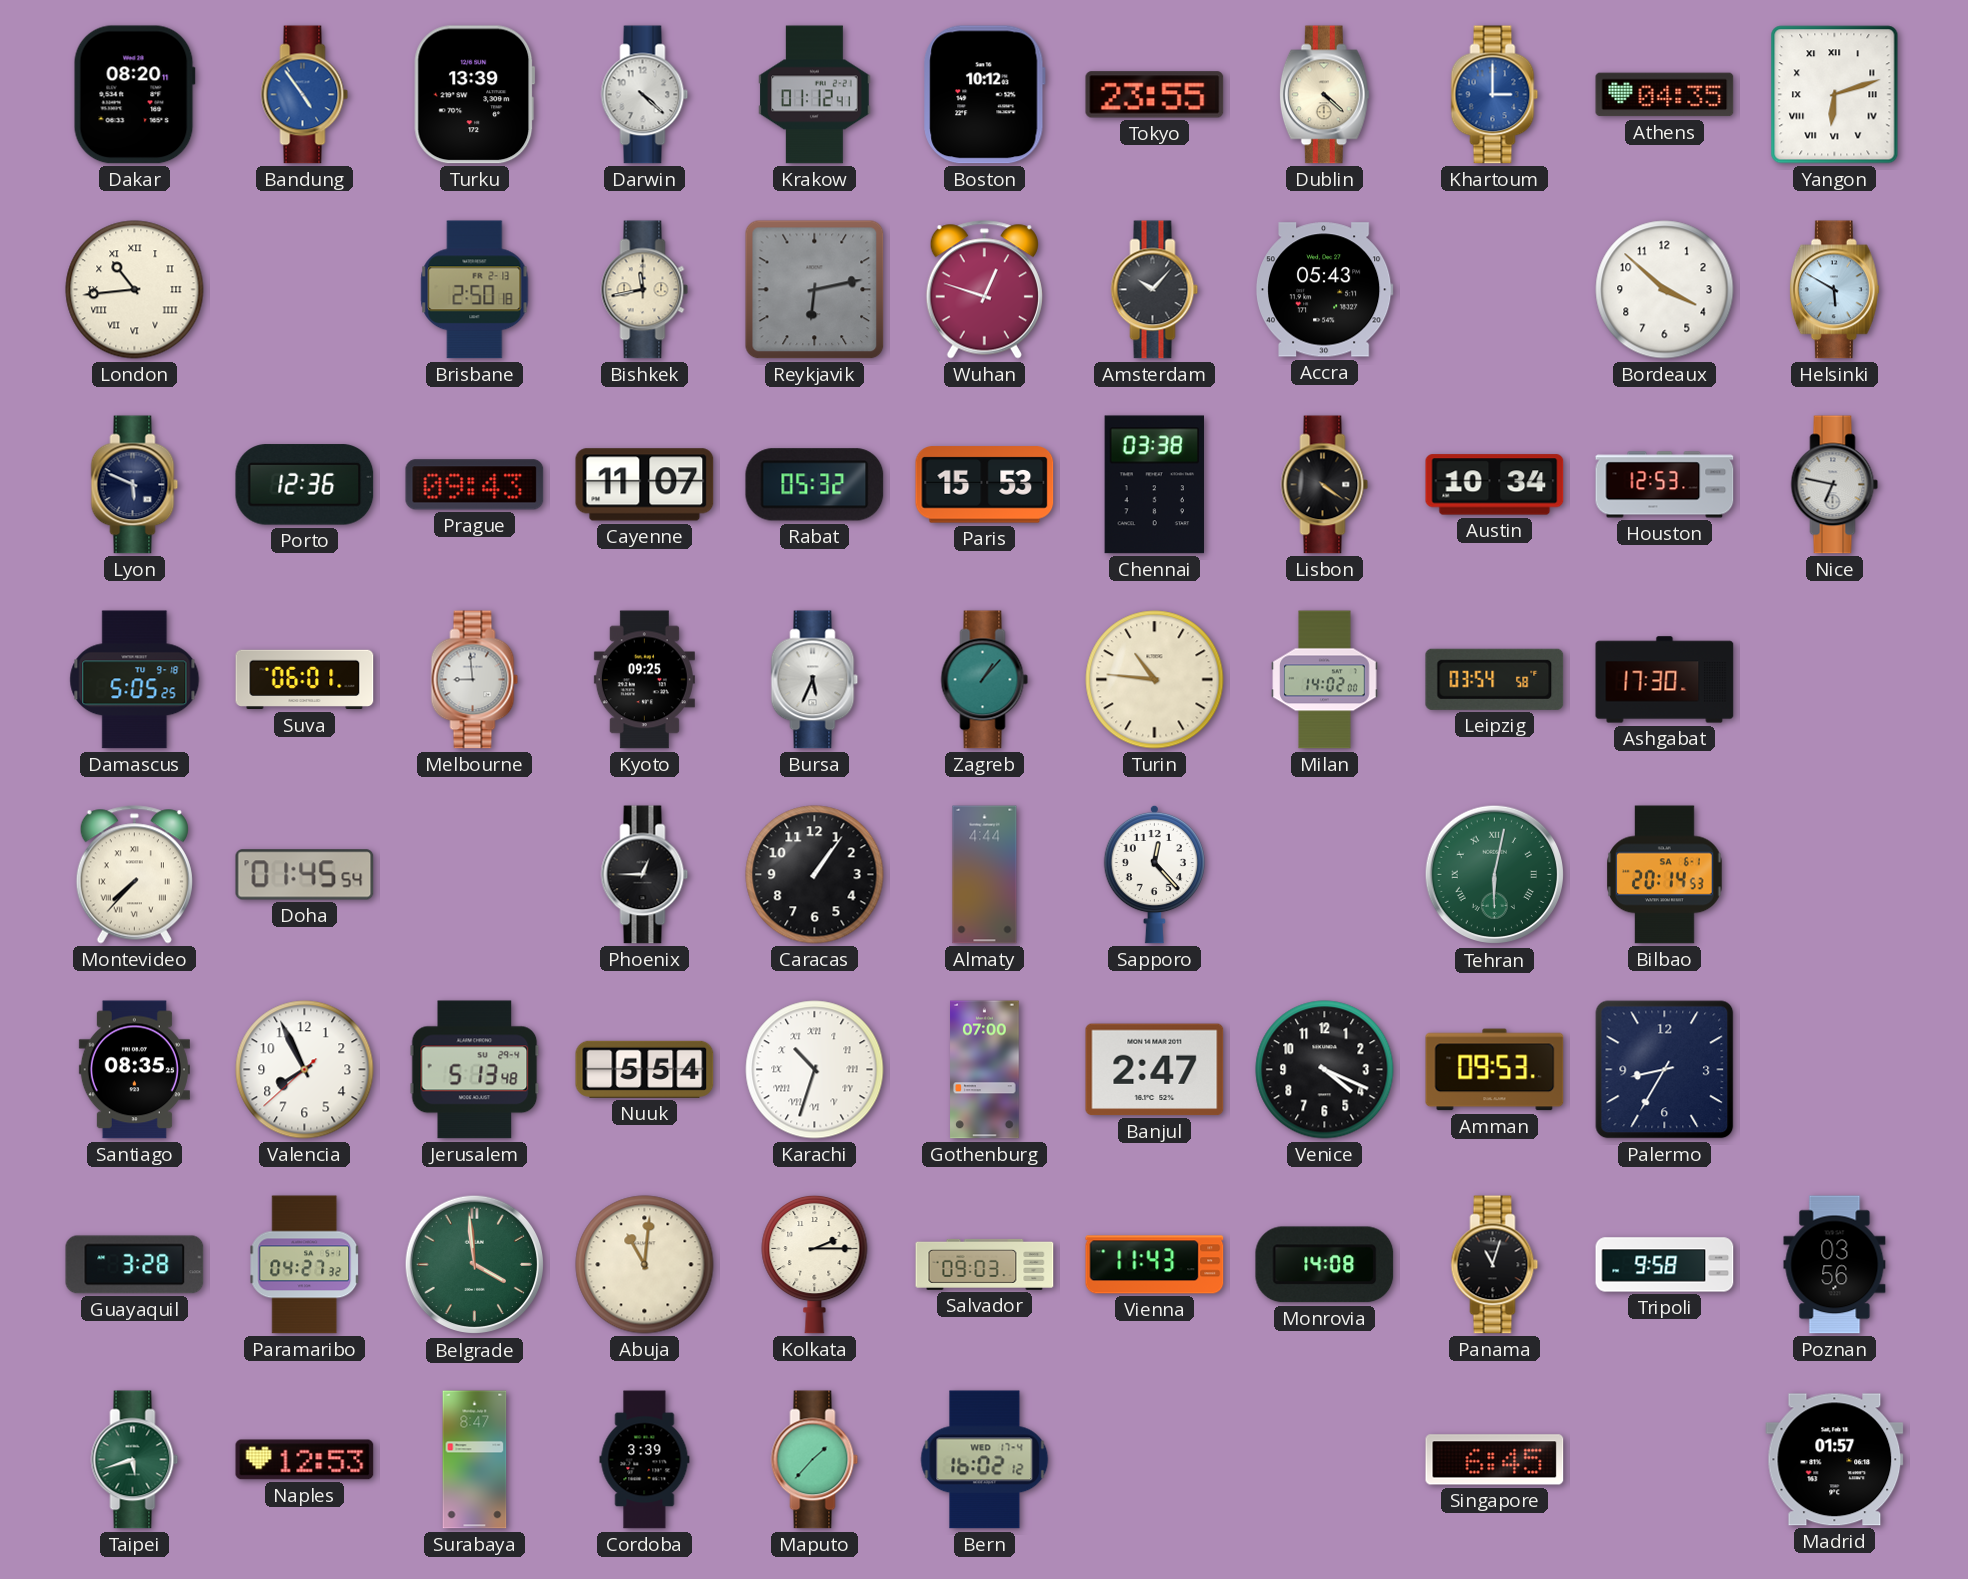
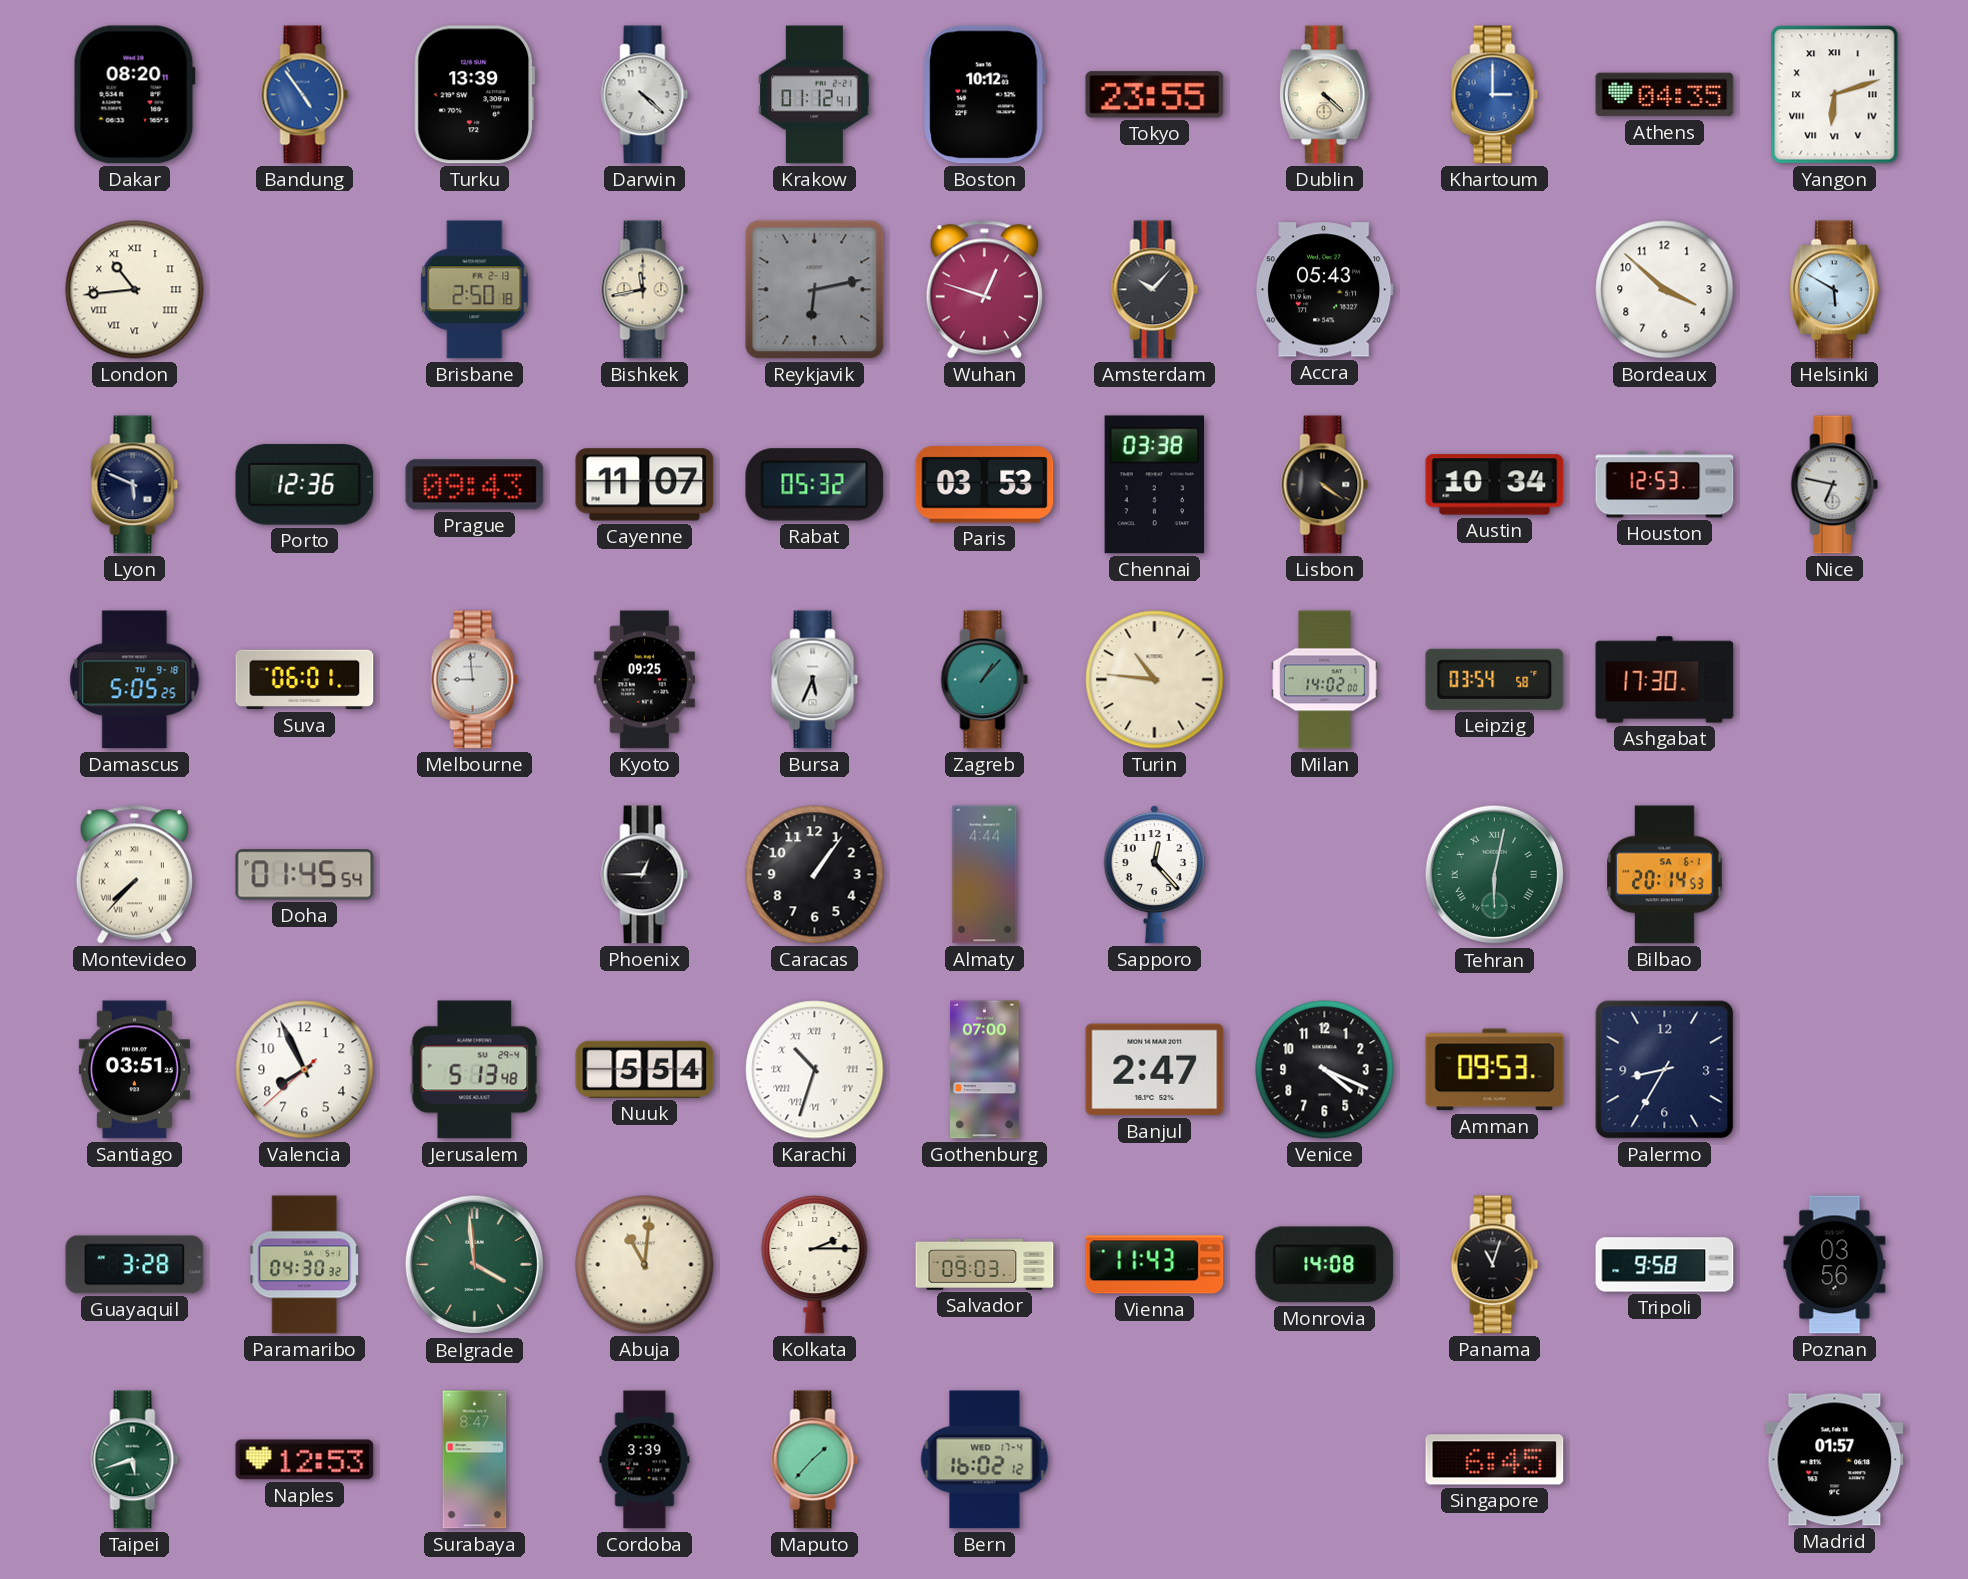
Paris: 15:53 -> 03:53 (985, 485)
Santiago: 08:35 -> 03:51 (134, 1070)
Paramaribo: 04:27 -> 04:30 (305, 1265)
